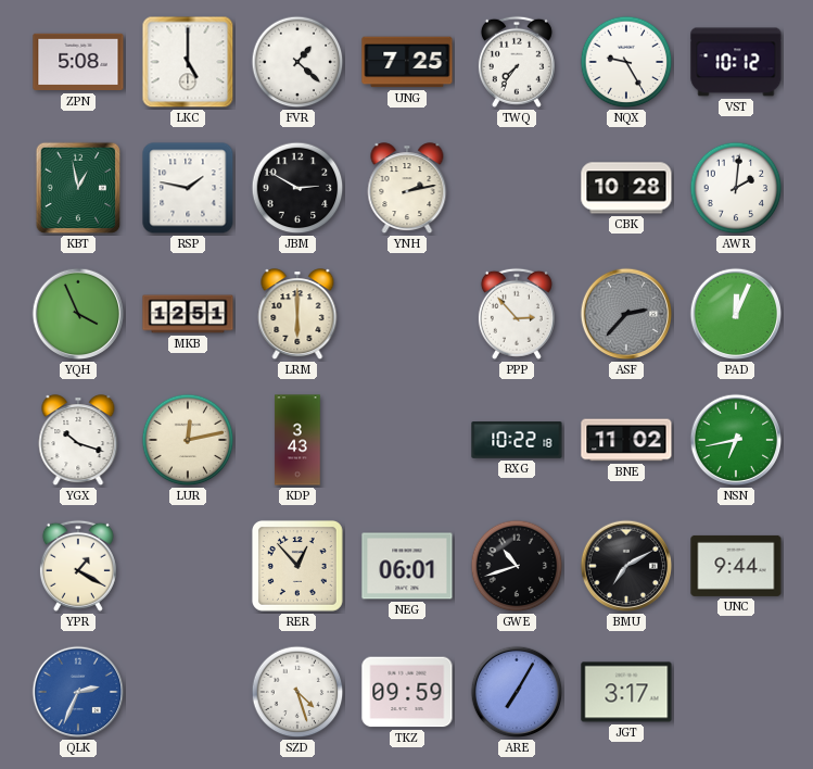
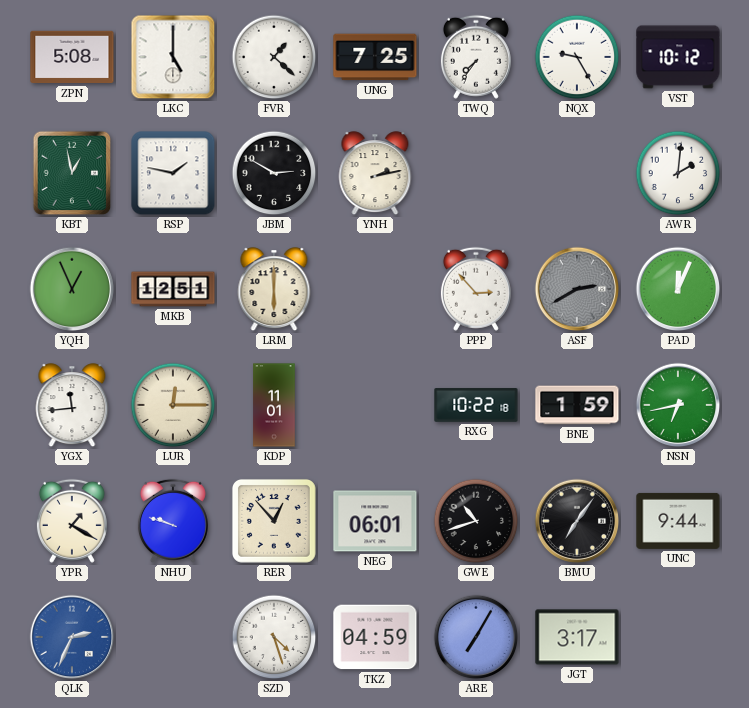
CBK: 10:28 -> none (626, 188)
YQH: 3:56 -> 12:56 (72, 289)
ASF: 2:37 -> 2:40 (577, 289)
YGX: 10:18 -> 11:44 (72, 406)
LUR: 12:13 -> 12:15 (173, 405)
KDP: 3:43 -> 11:01 (274, 405)
BNE: 11:02 -> 1:59 (577, 405)
NHU: none -> 9:48 (173, 521)
BMU: 7:10 -> 7:06 (577, 521)
TKZ: 09:59 -> 04:59 (375, 637)
